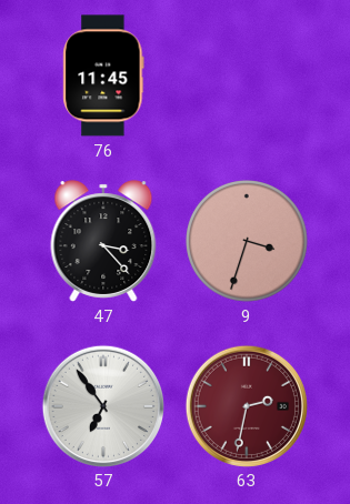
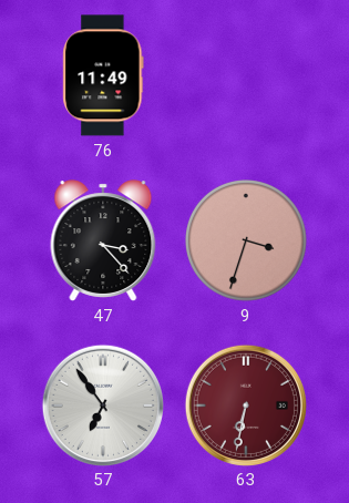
76: 11:45 -> 11:49 (103, 75)
63: 2:32 -> 6:32 (245, 404)
